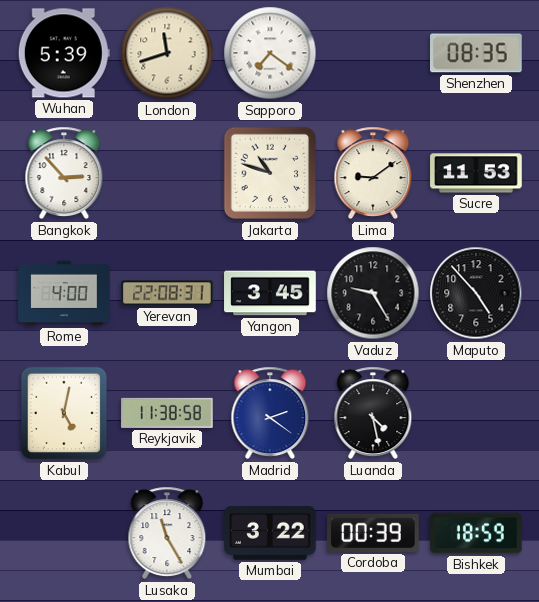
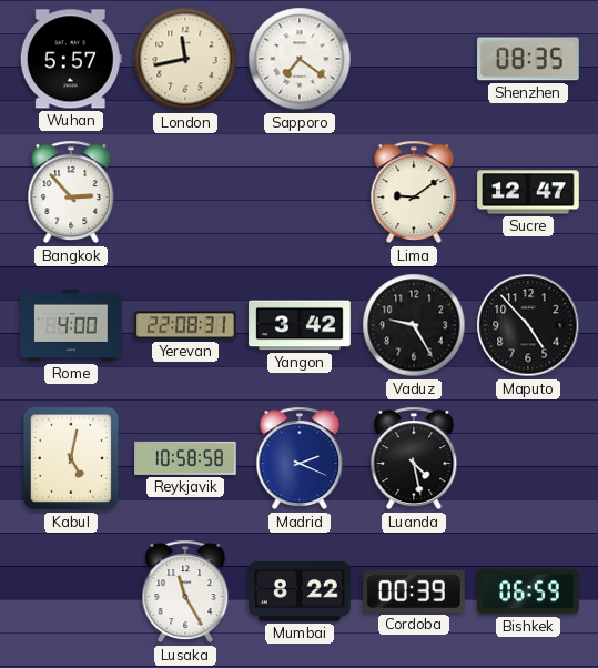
Wuhan: 5:39 -> 5:57 (71, 59)
London: 11:42 -> 11:43 (185, 59)
Jakarta: 10:48 -> none (270, 173)
Sucre: 11:53 -> 12:47 (528, 192)
Yangon: 3:45 -> 3:42 (300, 325)
Reykjavik: 11:38 -> 10:58 (185, 458)
Madrid: 2:21 -> 2:19 (300, 458)
Mumbai: 3:22 -> 8:22 (300, 591)
Bishkek: 18:59 -> 06:59 (528, 591)
